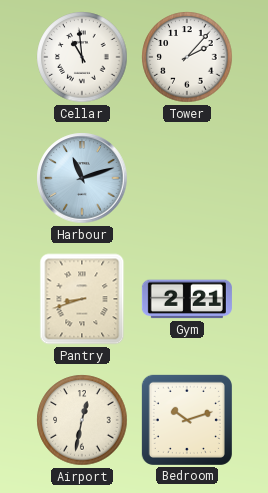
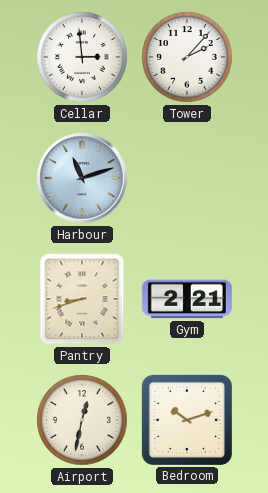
Cellar: 10:59 -> 2:59 (82, 57)
